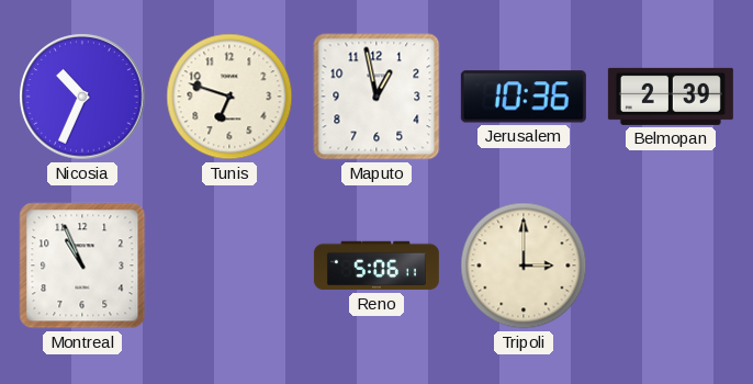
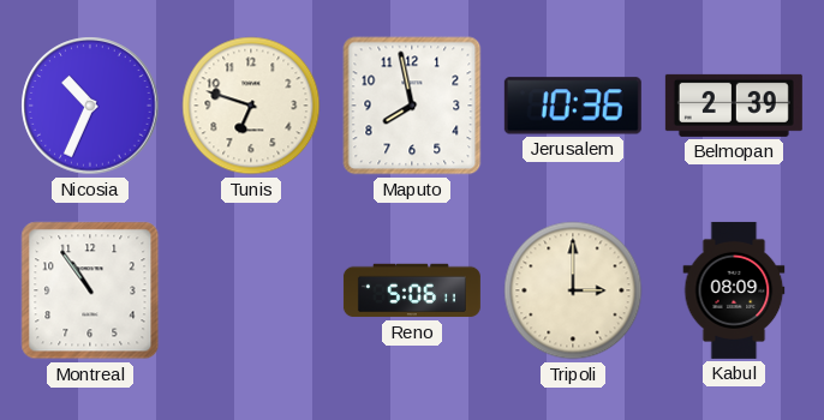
Maputo: 12:58 -> 7:58 (412, 106)
Montreal: 10:56 -> 10:54 (90, 290)
Kabul: none -> 08:09 (734, 290)
